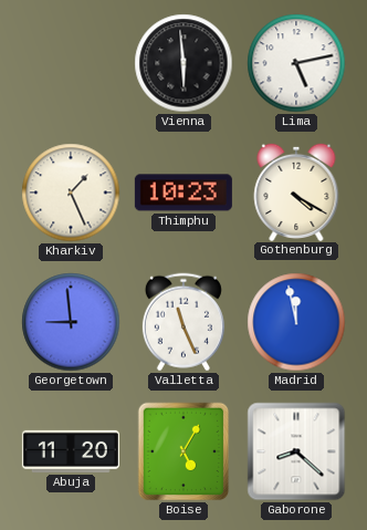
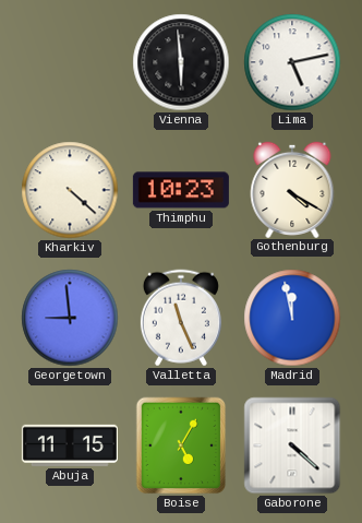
Kharkiv: 1:26 -> 4:22 (70, 190)
Abuja: 11:20 -> 11:15 (70, 445)
Gaborone: 8:22 -> 4:22 (292, 445)
